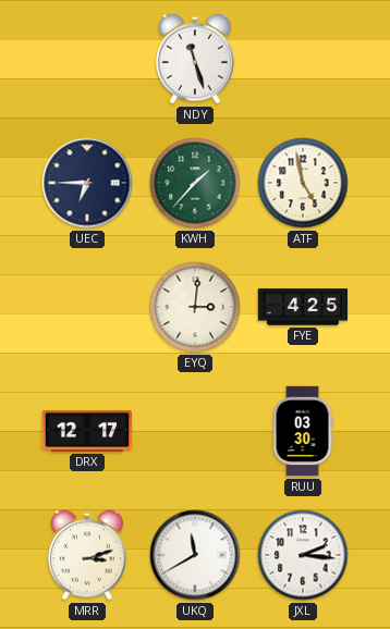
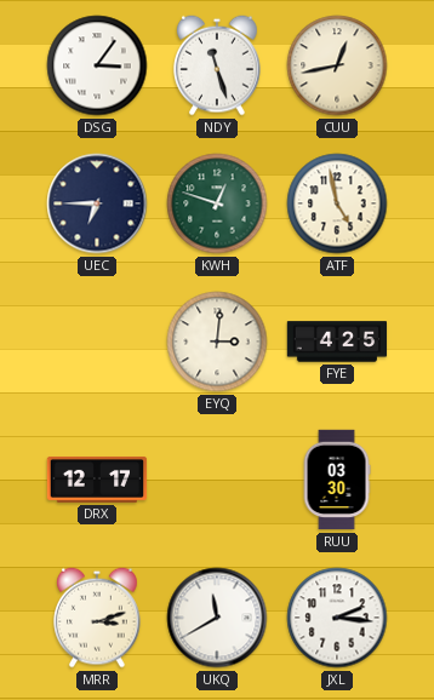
DSG: none -> 3:06 (97, 65)
CUU: none -> 12:43 (337, 65)
KWH: 1:37 -> 12:48 (217, 203)
